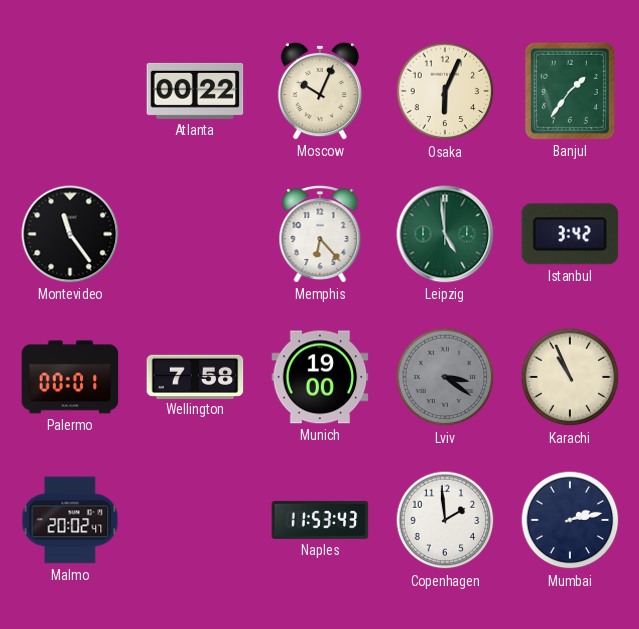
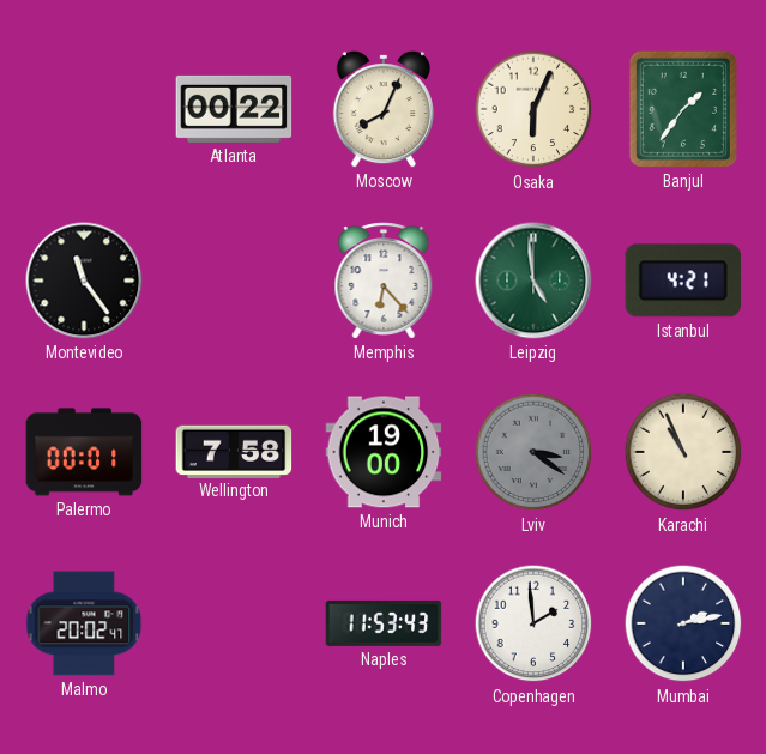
Moscow: 10:04 -> 8:04 (384, 109)
Istanbul: 3:42 -> 4:21 (683, 281)
